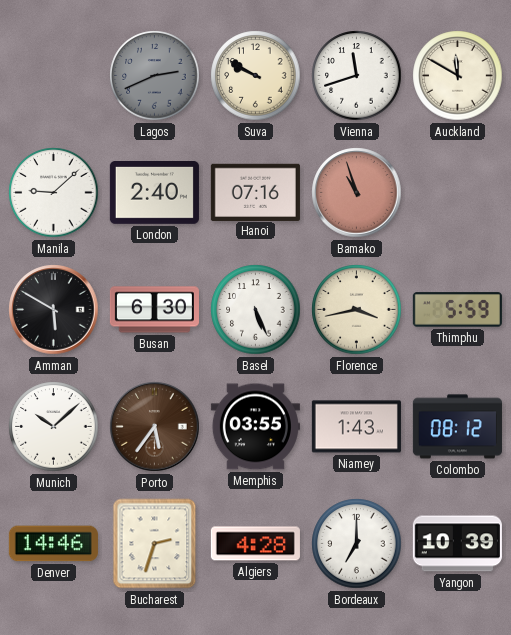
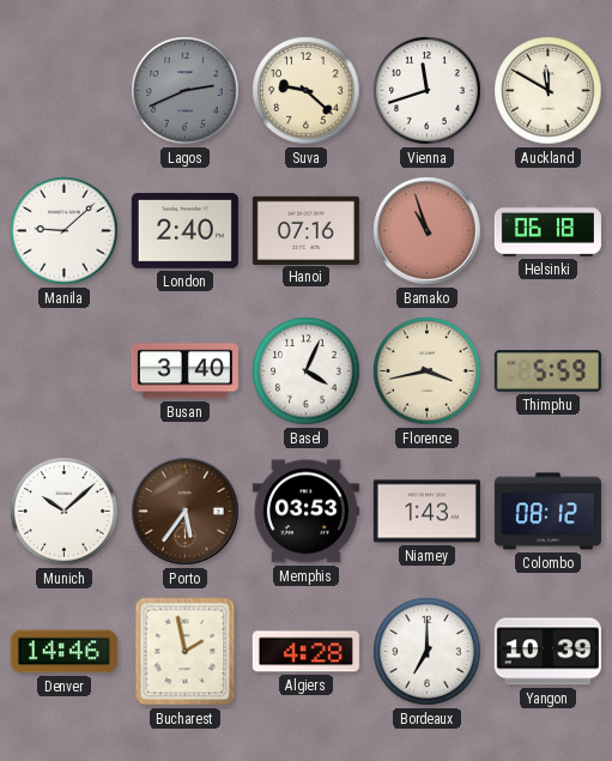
Suva: 9:50 -> 9:22 (307, 91)
Helsinki: none -> 06:18 (547, 231)
Amman: 5:50 -> none (54, 310)
Busan: 6:30 -> 3:40 (184, 372)
Basel: 5:26 -> 4:04 (307, 372)
Memphis: 03:55 -> 03:53 (305, 512)
Bucharest: 2:33 -> 1:58 (186, 652)
